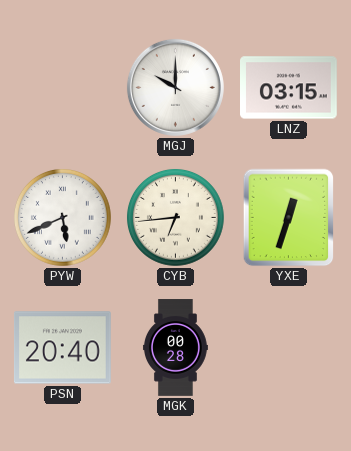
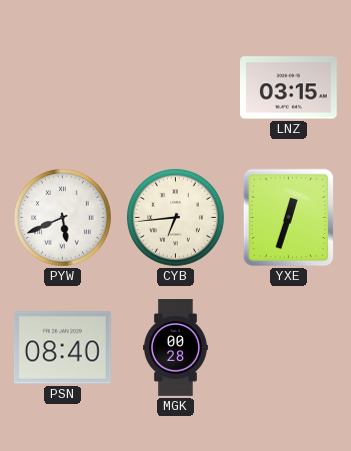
MGJ: 10:00 -> none (175, 87)
PSN: 20:40 -> 08:40 (62, 348)
